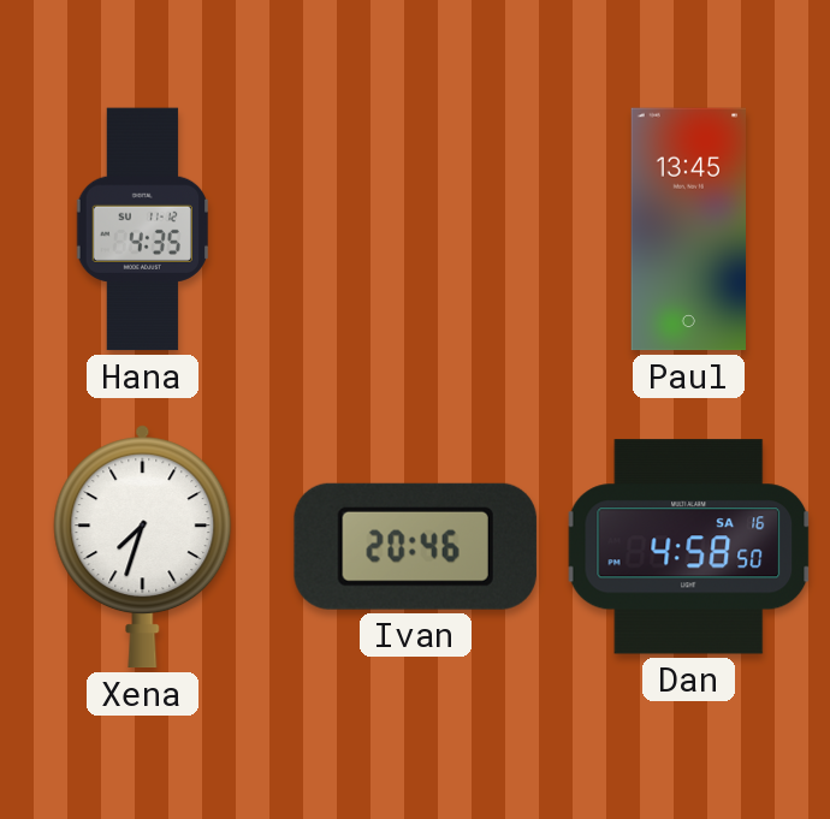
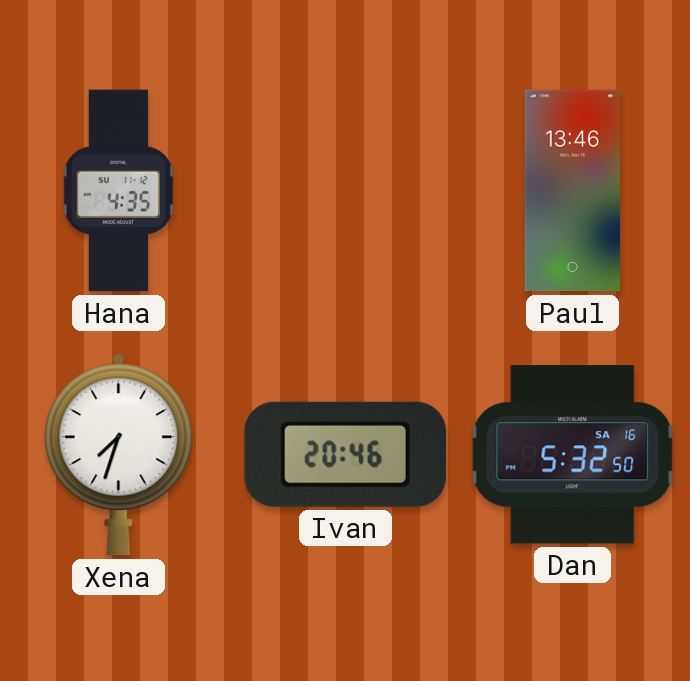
Paul: 13:45 -> 13:46 (572, 191)
Dan: 4:58 -> 5:32 (573, 455)
